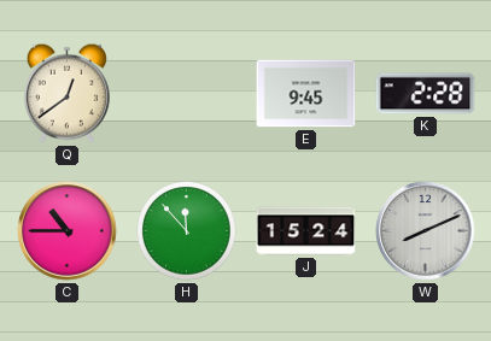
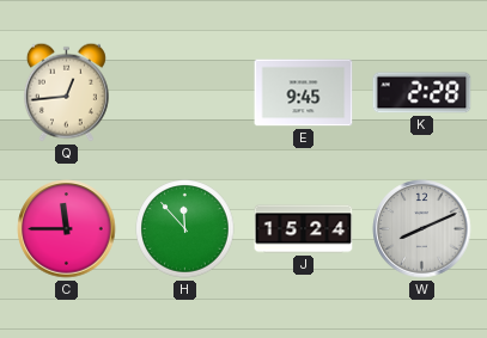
Q: 12:39 -> 12:44 (66, 92)
C: 10:45 -> 11:45 (67, 229)
